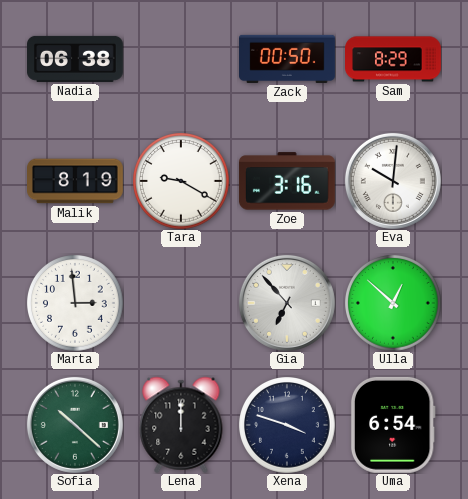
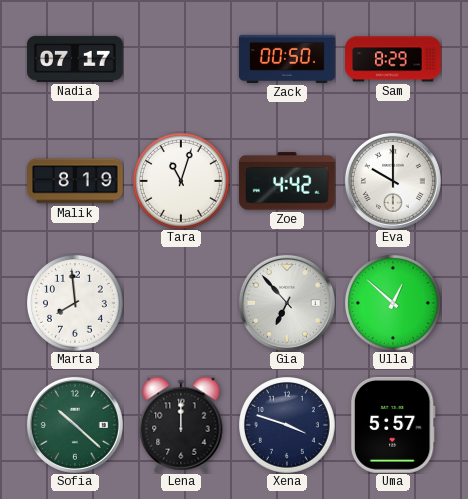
Nadia: 06:38 -> 07:17 (76, 59)
Tara: 9:20 -> 11:03 (181, 181)
Zoe: 3:16 -> 4:42 (287, 181)
Eva: 10:01 -> 10:00 (393, 181)
Marta: 2:59 -> 7:59 (75, 303)
Uma: 6:54 -> 5:57 (393, 425)
